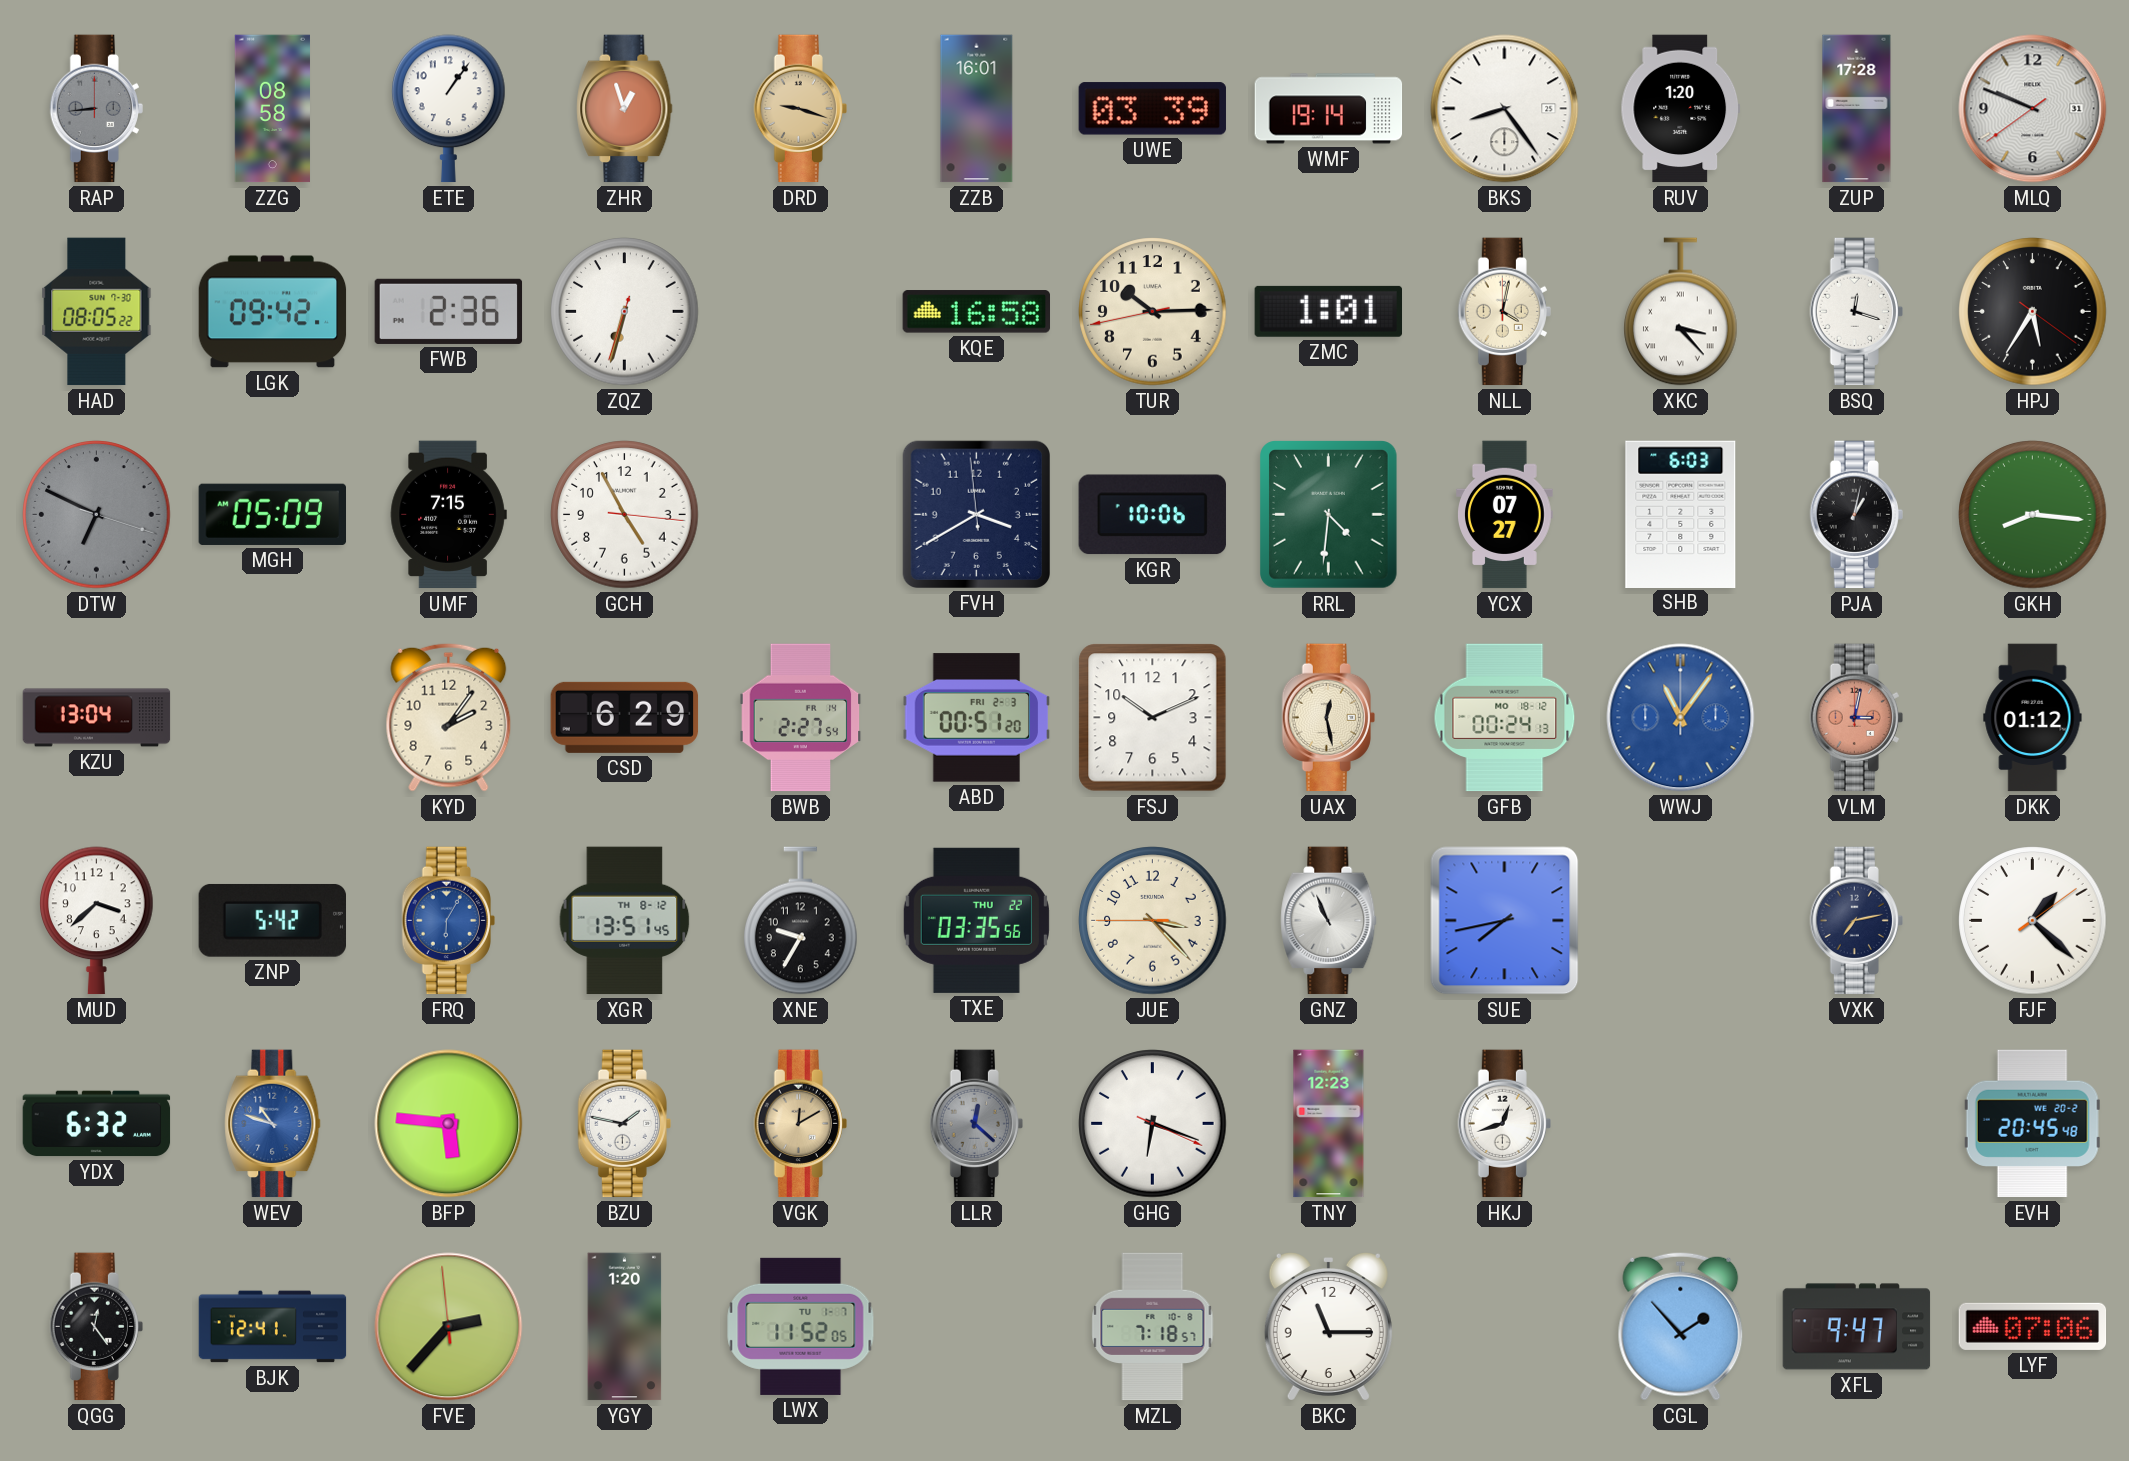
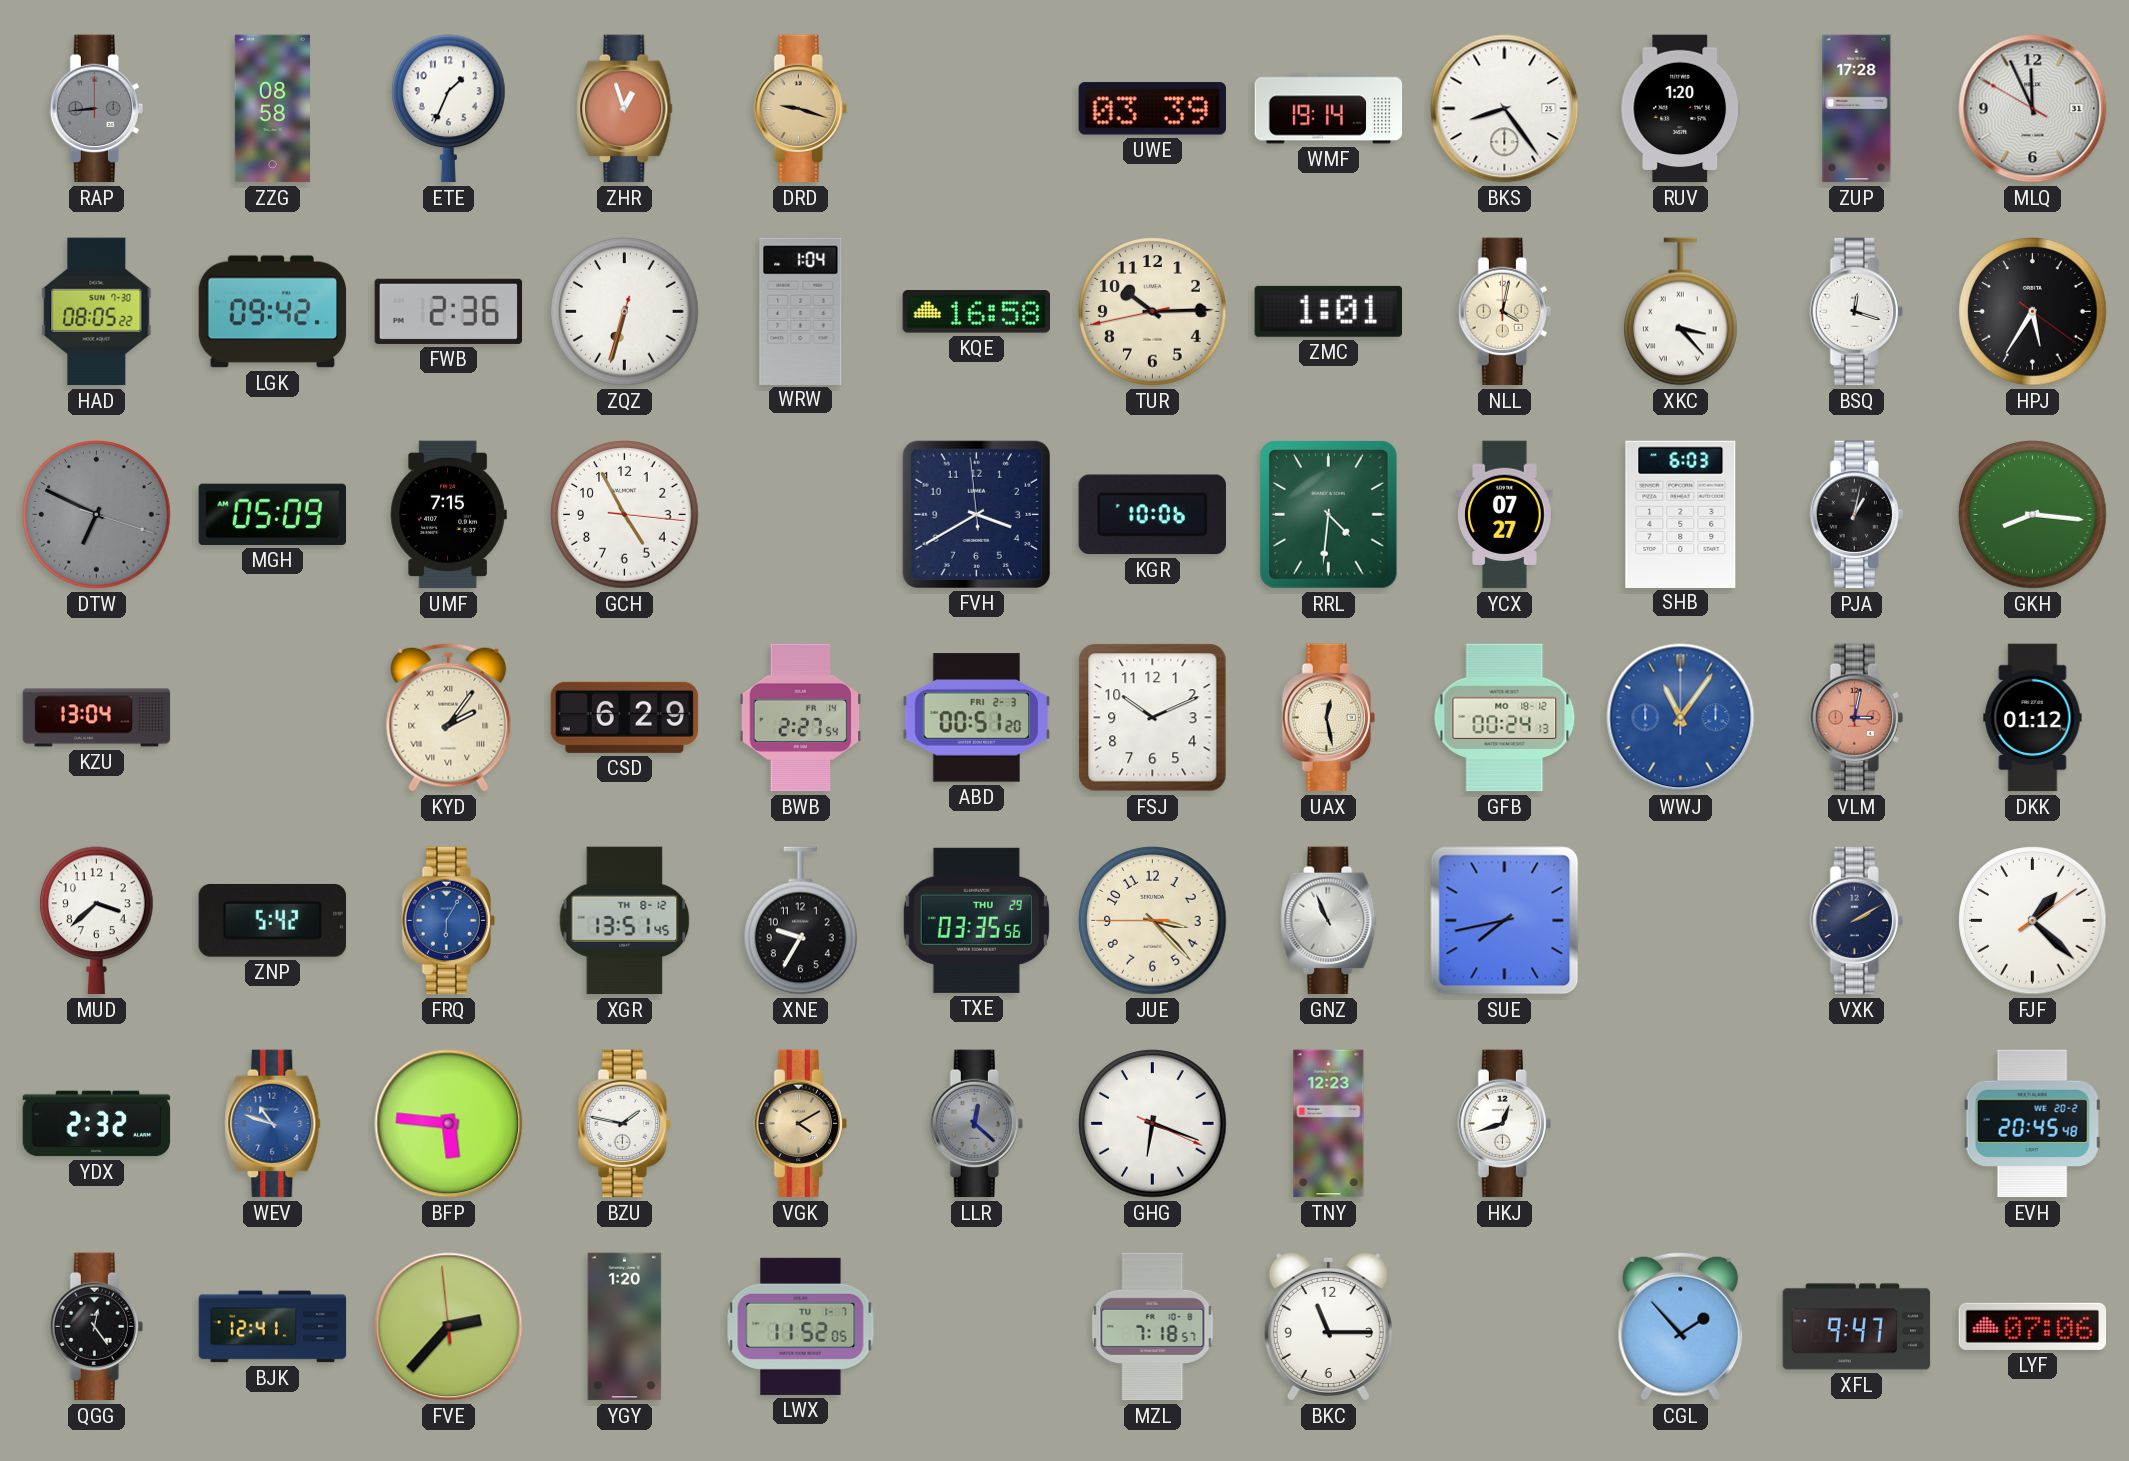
ETE: 1:06 -> 1:34 (449, 109)
ZZB: 16:01 -> none (977, 109)
MLQ: 9:48 -> 11:55 (2033, 109)
WRW: none -> 1:04 (801, 311)
KYD numerals: Arabic -> Roman (449, 717)
TXE date: THU 22 -> THU 29 (976, 920)
VXK: 7:13 -> 2:10 (1856, 921)
YDX: 6:32 -> 2:32 (97, 1124)
VGK: 12:10 -> 4:10 (800, 1124)
